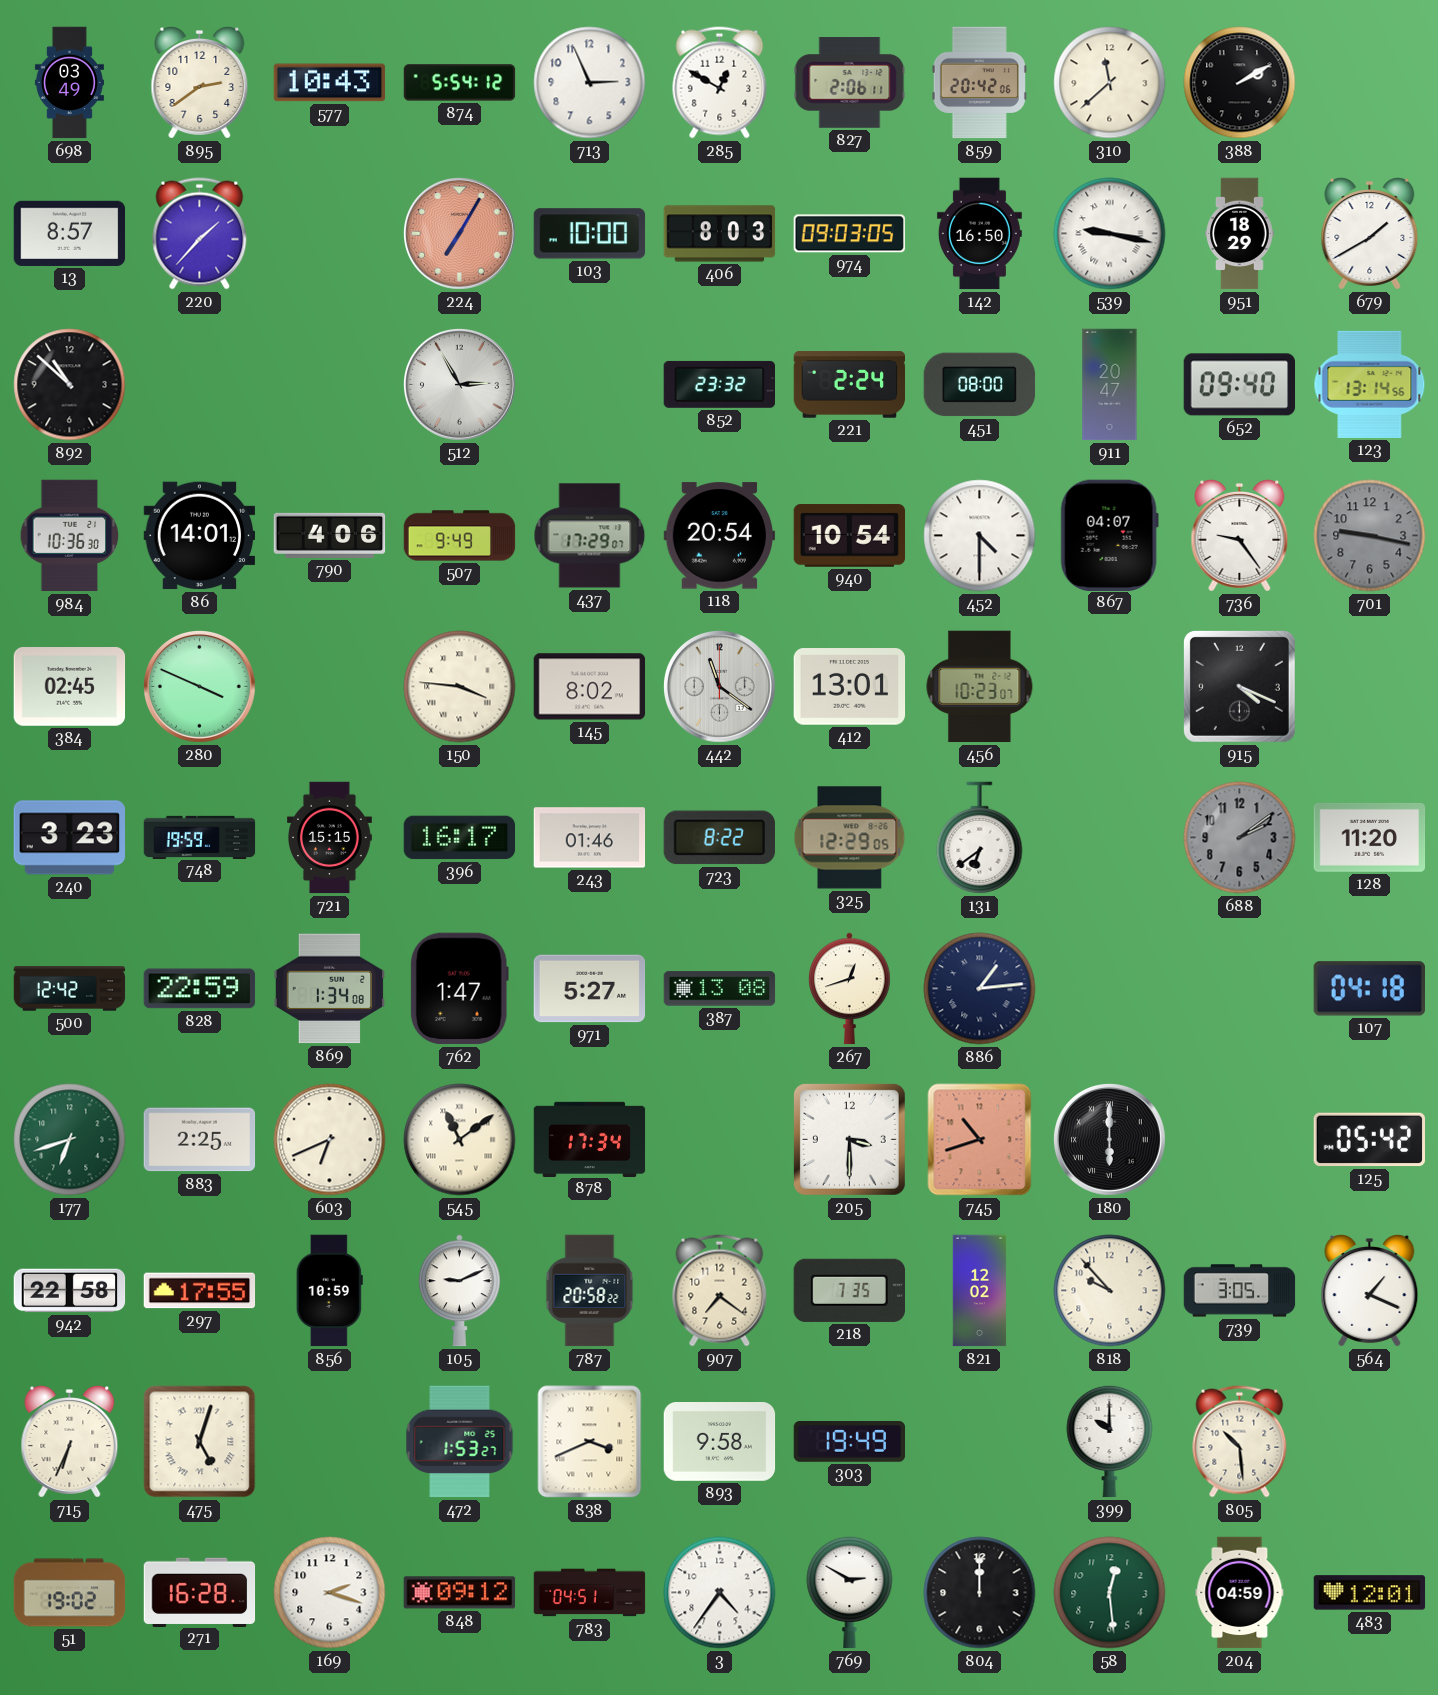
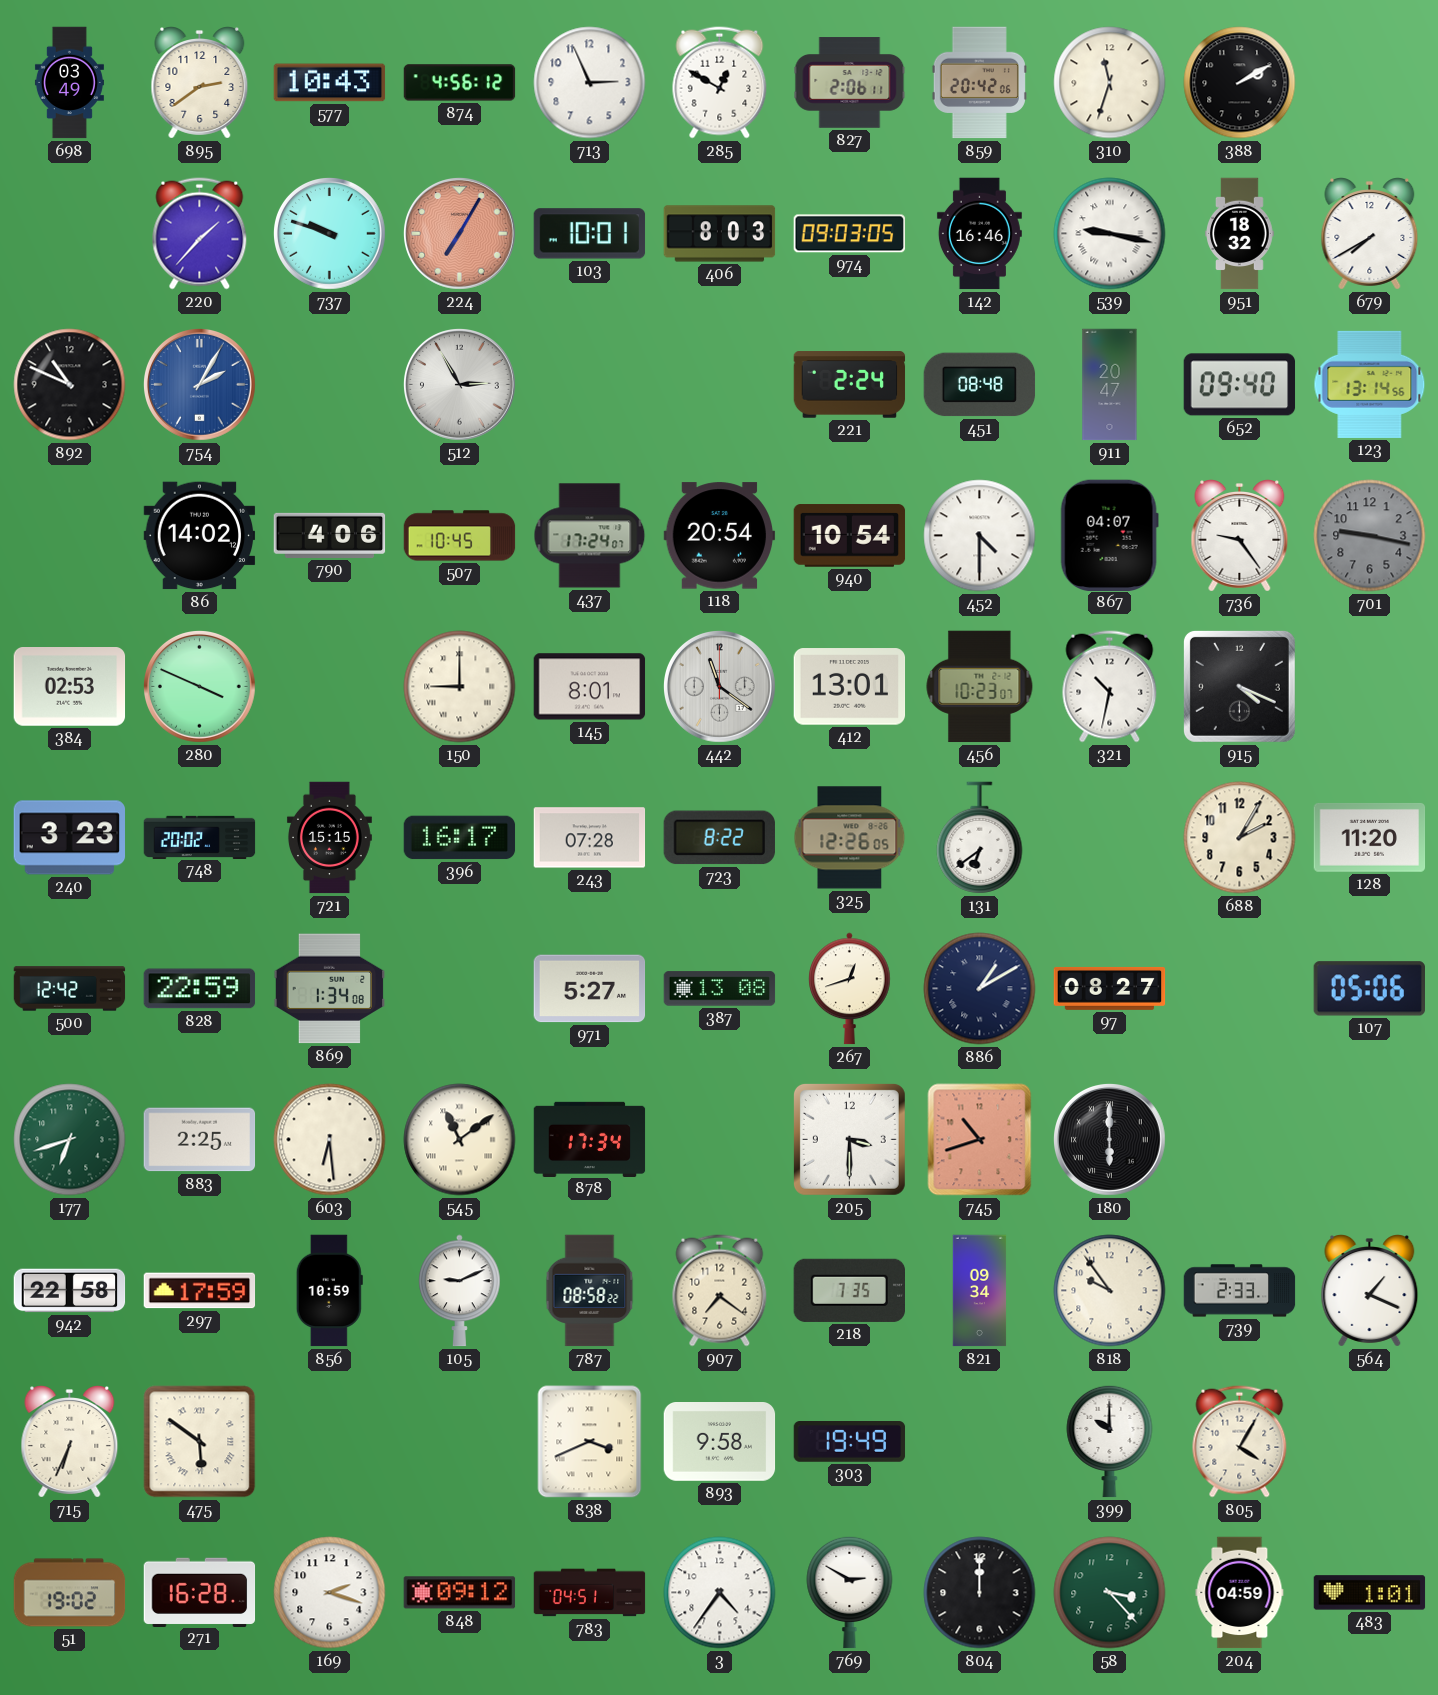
874: 5:54 -> 4:56 (460, 83)
310: 11:38 -> 11:33 (1110, 83)
13: 8:57 -> none (70, 233)
737: none -> 9:48 (330, 234)
103: 10:00 -> 10:01 (590, 234)
142: 16:50 -> 16:46 (979, 234)
951: 18:29 -> 18:32 (1240, 234)
679: 1:40 -> 7:40 (1370, 234)
892: 10:52 -> 10:49 (70, 385)
754: none -> 2:05 (200, 385)
852: 23:32 -> none (720, 384)
451: 08:00 -> 08:48 (980, 385)
984: 10:36 -> none (70, 536)
86: 14:01 -> 14:02 (200, 536)
507: 9:49 -> 10:45 (460, 536)
437: 17:29 -> 17:24 (590, 536)
384: 02:45 -> 02:53 (70, 687)
150: 3:46 -> 9:00 (460, 687)
145: 8:02 -> 8:01 (590, 687)
321: none -> 10:32 (1110, 687)
748: 19:59 -> 20:02 (200, 837)
243: 01:46 -> 07:28 (590, 838)
325: 12:29 -> 12:26 (850, 838)
688: 2:09 -> 2:05 (1240, 838)
688 dial: grey -> cream (1240, 838)
762: 1:47 -> none (459, 989)
886: 1:14 -> 1:10 (980, 989)
97: none -> 08:27 (1110, 988)
107: 04:18 -> 05:06 (1369, 989)
603: 6:41 -> 6:29 (330, 1140)
125: 05:42 -> none (1369, 1140)
297: 17:55 -> 17:59 (200, 1291)
787: 20:58 -> 08:58 (590, 1291)
821: 12:02 -> 09:34 (980, 1291)
818: 9:53 -> 9:54 (1110, 1291)
739: 3:05 -> 2:33 (1240, 1291)
475: 5:03 -> 5:51 (200, 1442)
472: 1:53 -> none (460, 1442)
805: 10:29 -> 4:05 (1240, 1442)
58: 12:29 -> 3:23 (1110, 1593)
483: 12:01 -> 1:01 (1370, 1593)
